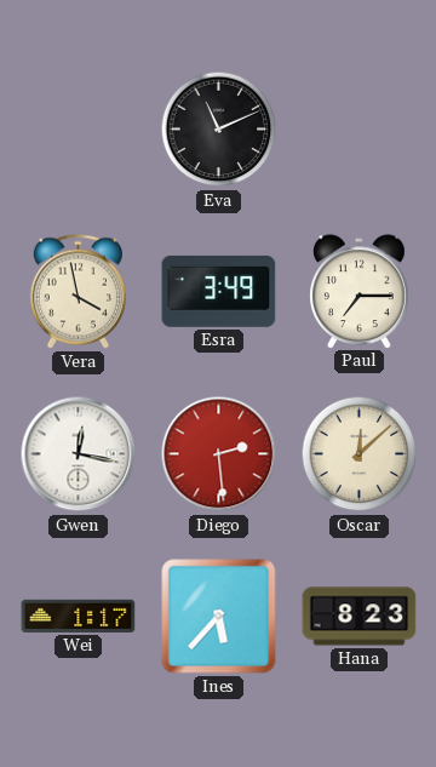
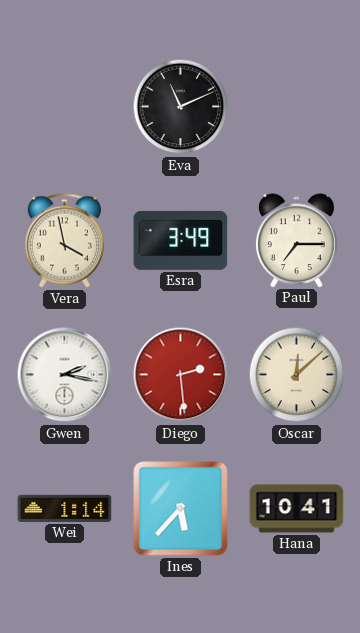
Gwen: 12:17 -> 2:17 (65, 375)
Wei: 1:17 -> 1:14 (65, 508)
Hana: 8:23 -> 10:41 (297, 509)
